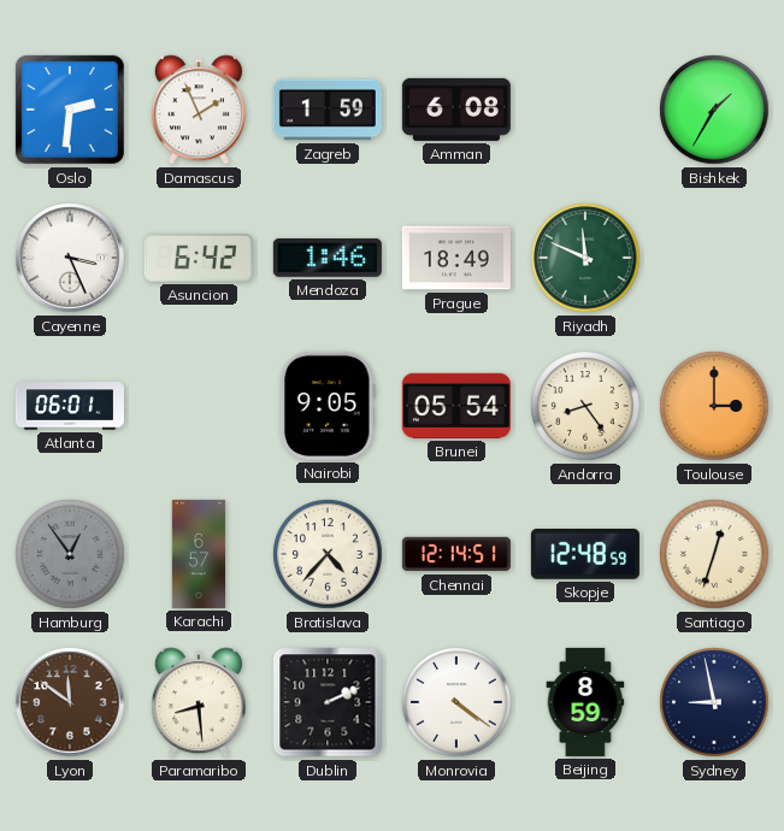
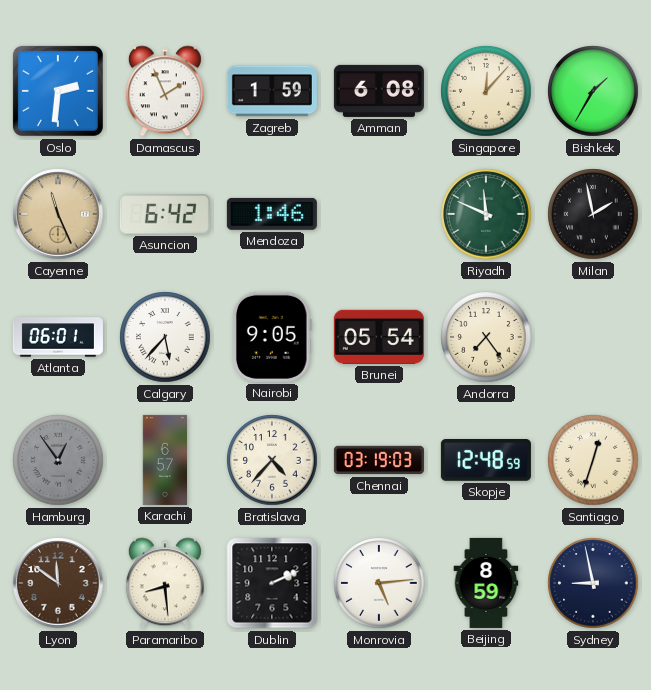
Singapore: none -> 12:07 (486, 91)
Cayenne: 3:26 -> 11:26 (58, 214)
Cayenne dial: white -> champagne (58, 214)
Prague: 18:49 -> none (456, 258)
Milan: none -> 1:58 (593, 214)
Calgary: none -> 5:37 (165, 337)
Andorra: 8:24 -> 7:24 (486, 337)
Toulouse: 3:00 -> none (714, 406)
Chennai: 12:14 -> 03:19 (379, 460)
Monrovia: 4:21 -> 5:14 (379, 583)
